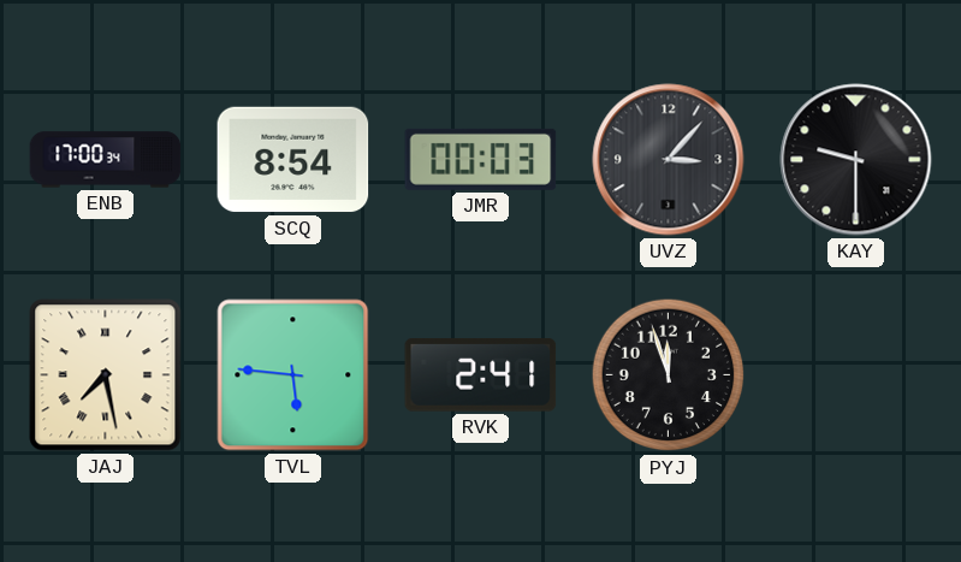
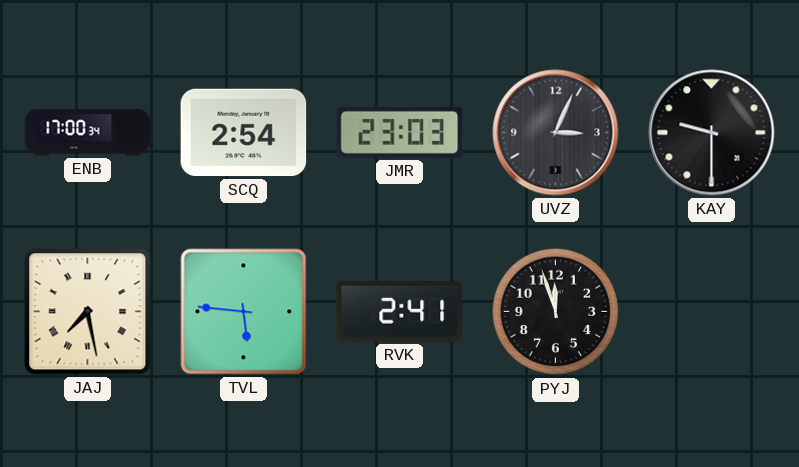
SCQ: 8:54 -> 2:54 (244, 133)
JMR: 00:03 -> 23:03 (400, 132)
UVZ: 3:07 -> 3:04 (556, 133)
